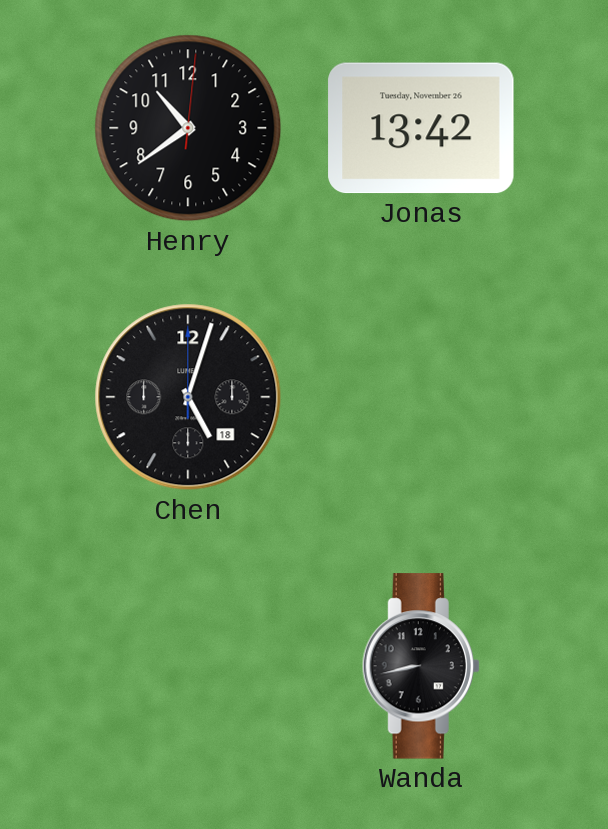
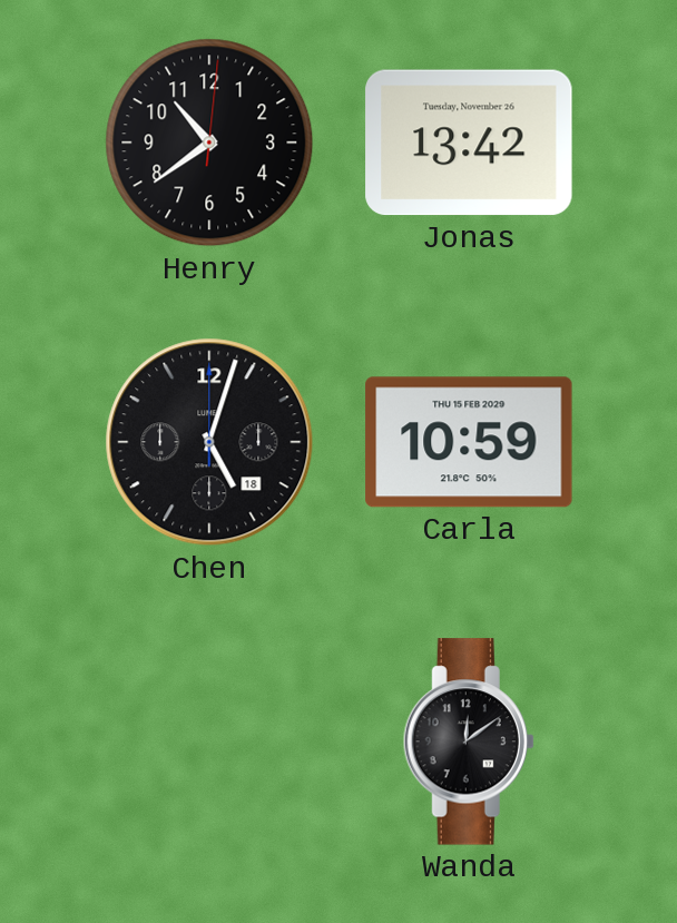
Carla: none -> 10:59 (469, 442)
Wanda: 8:43 -> 12:09 (469, 742)
